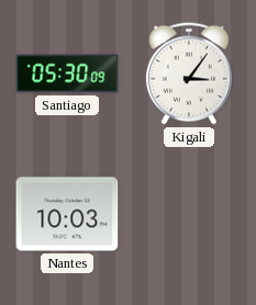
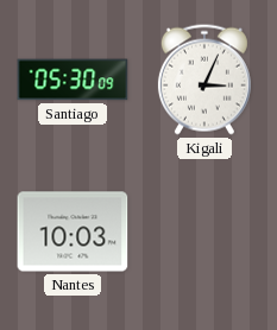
Kigali: 3:06 -> 3:04 (204, 80)
